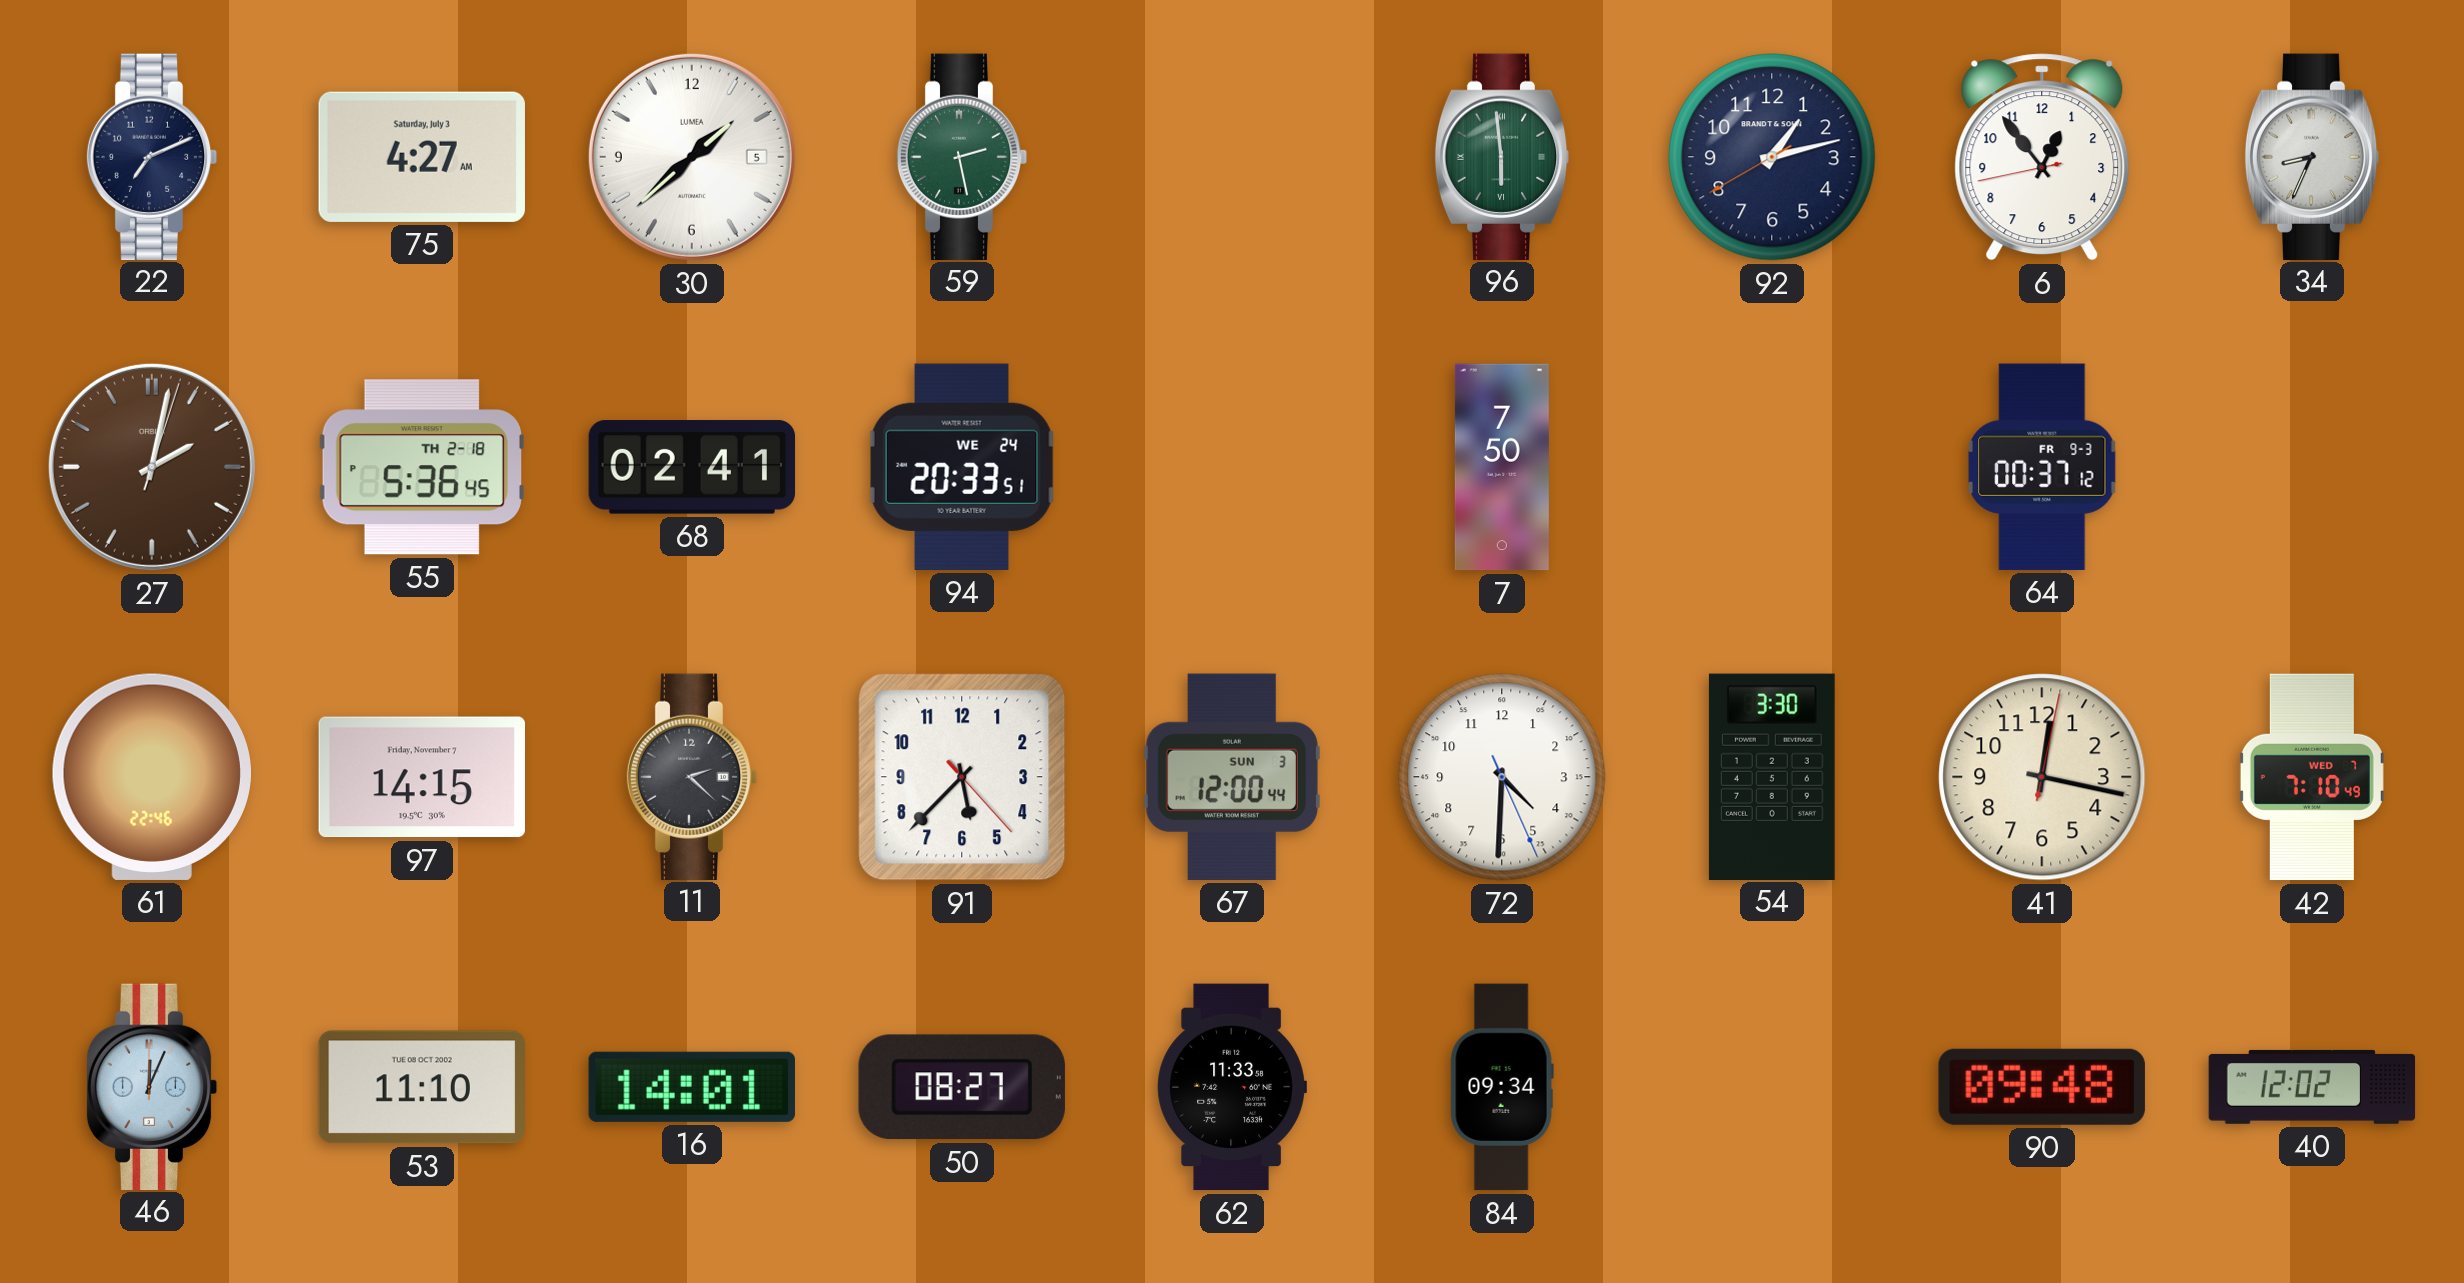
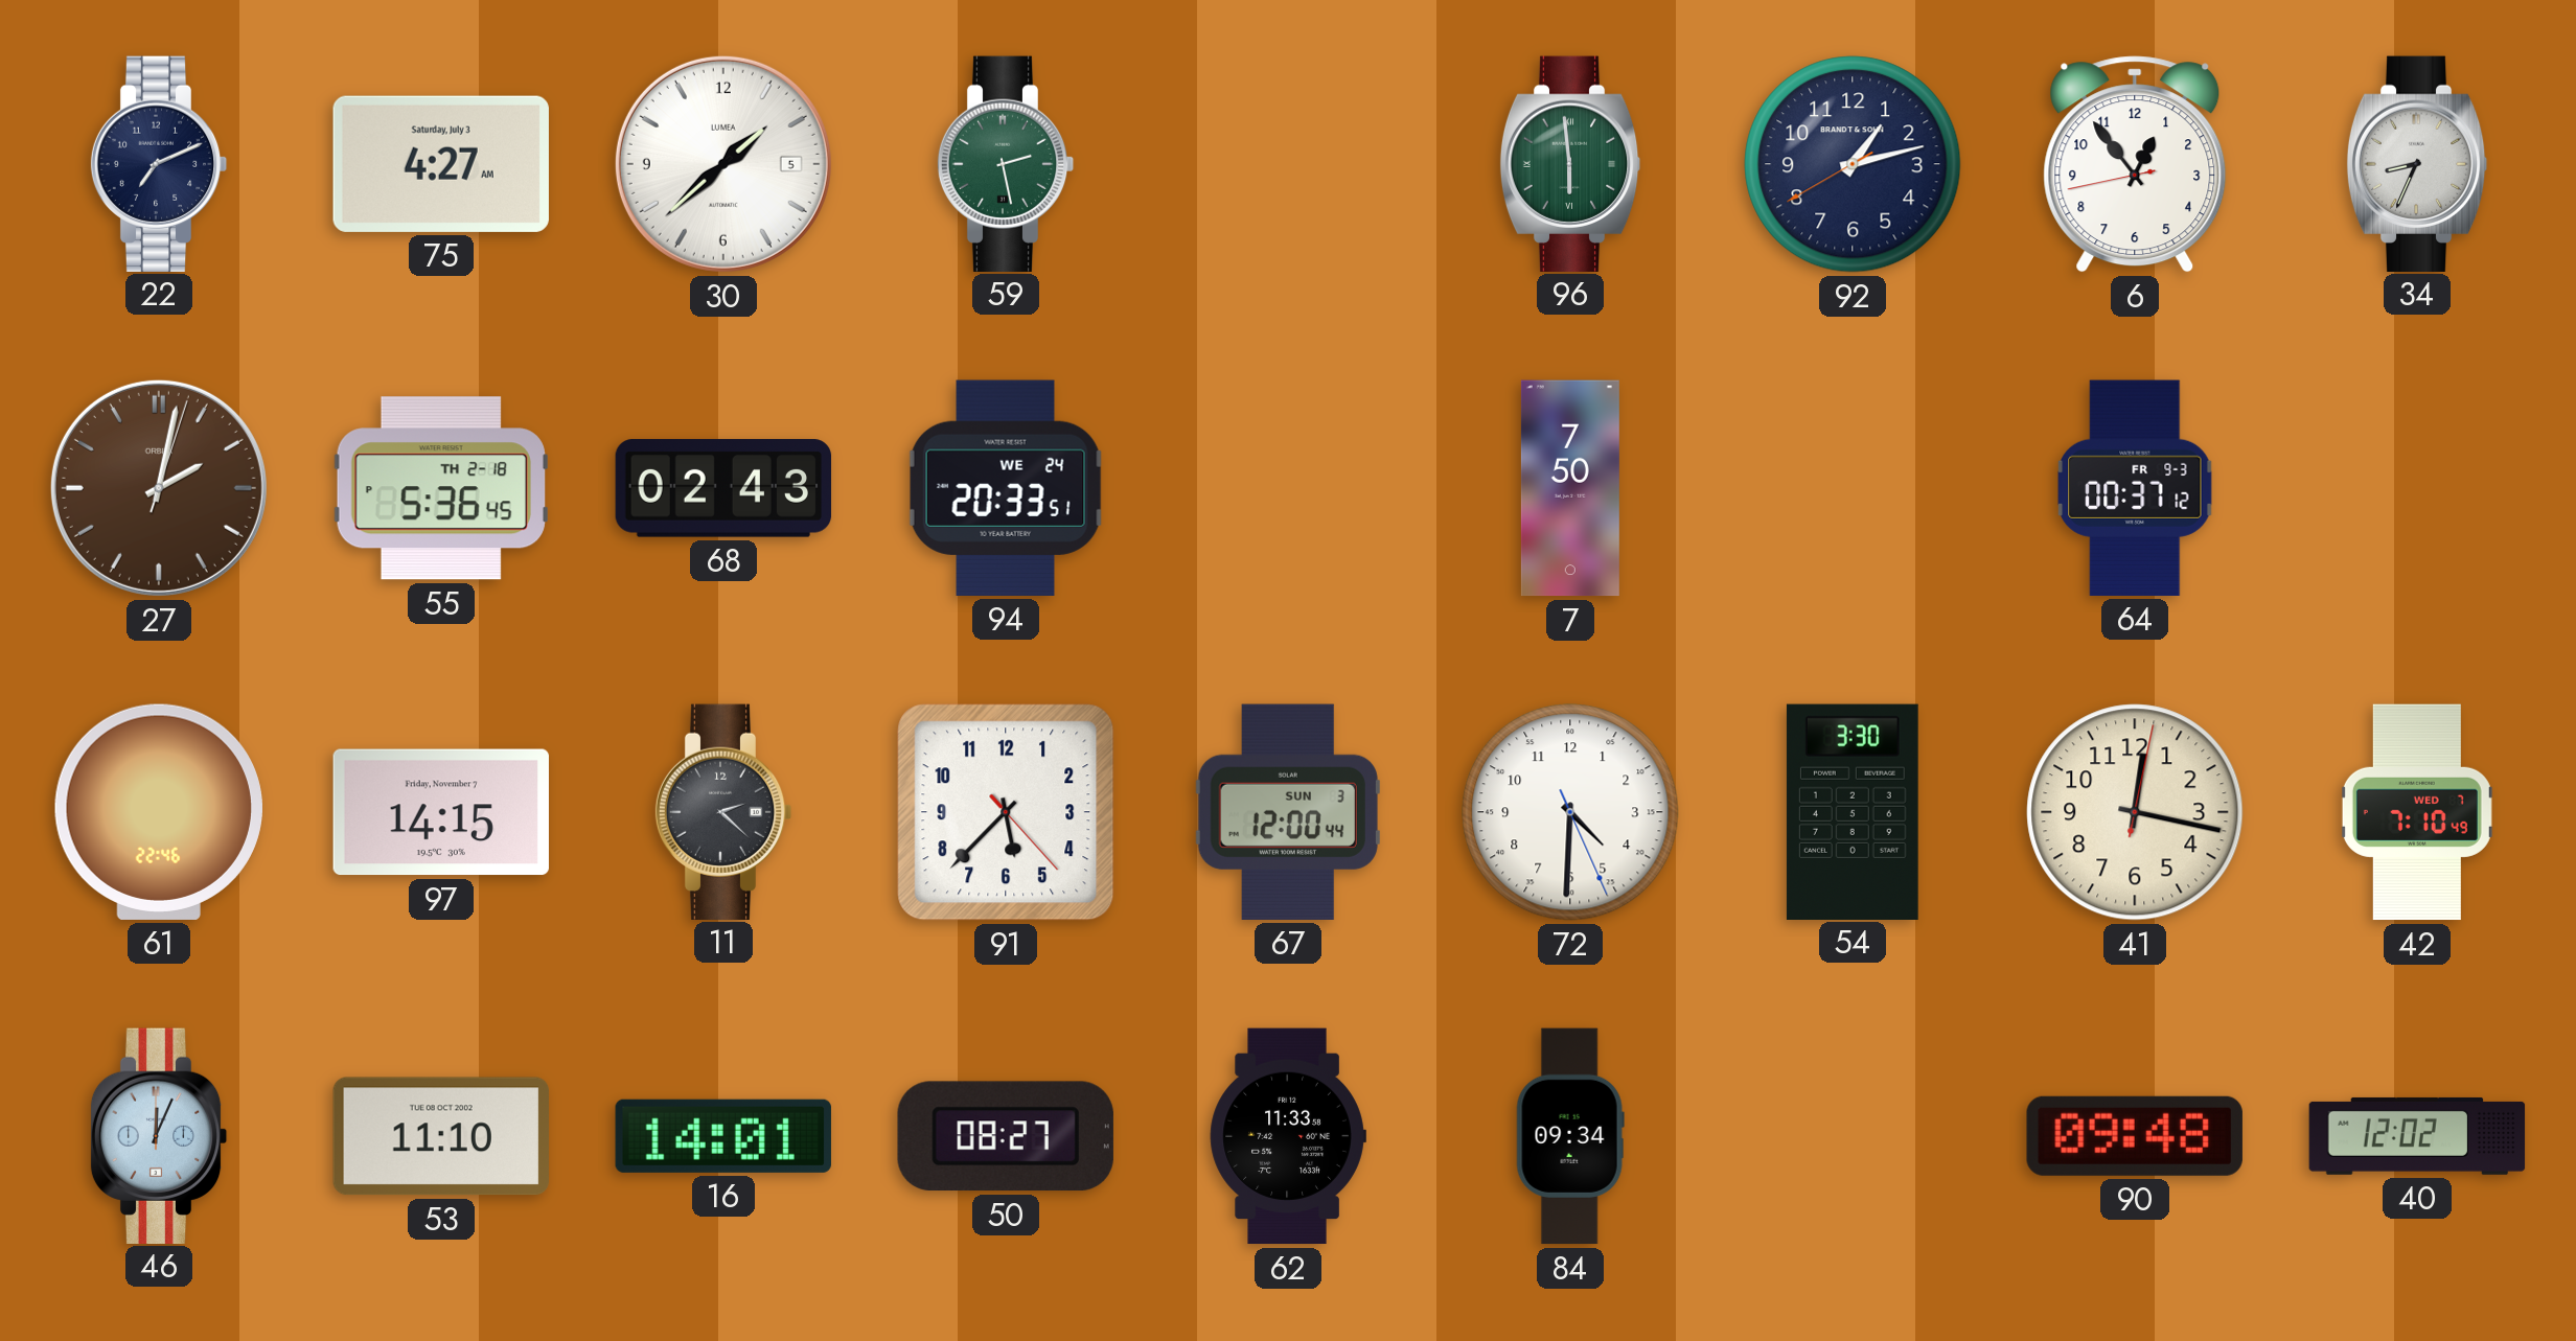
68: 02:41 -> 02:43 (723, 488)
